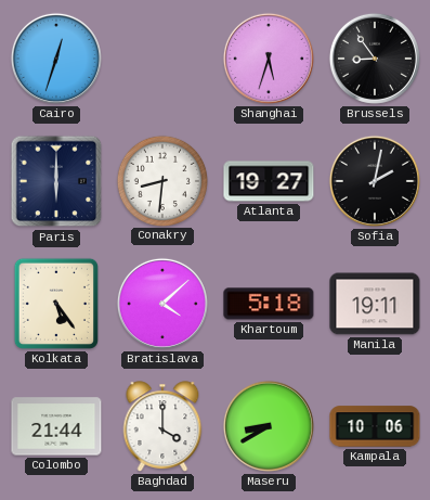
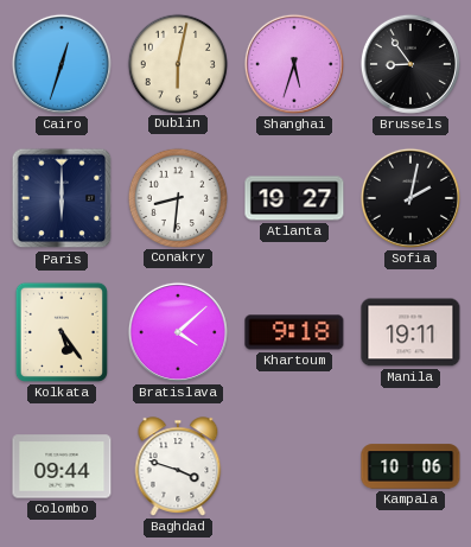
Dublin: none -> 6:02 (177, 63)
Khartoum: 5:18 -> 9:18 (294, 332)
Colombo: 21:44 -> 09:44 (62, 466)
Baghdad: 4:00 -> 3:48 (178, 466)
Maseru: 8:40 -> none (269, 426)
